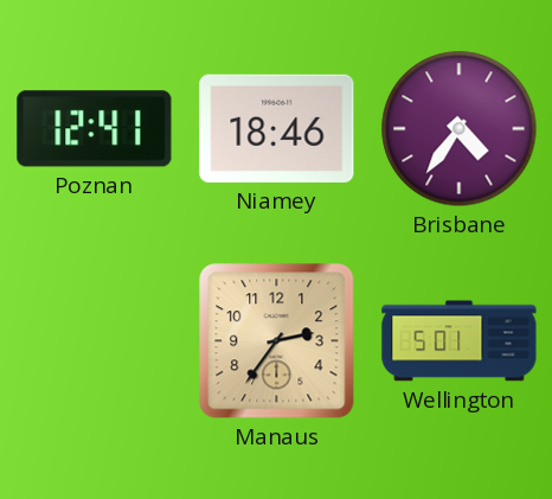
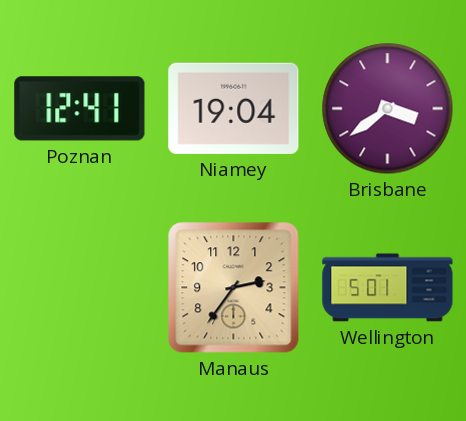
Niamey: 18:46 -> 19:04 (234, 108)
Brisbane: 4:36 -> 3:39 (388, 109)
